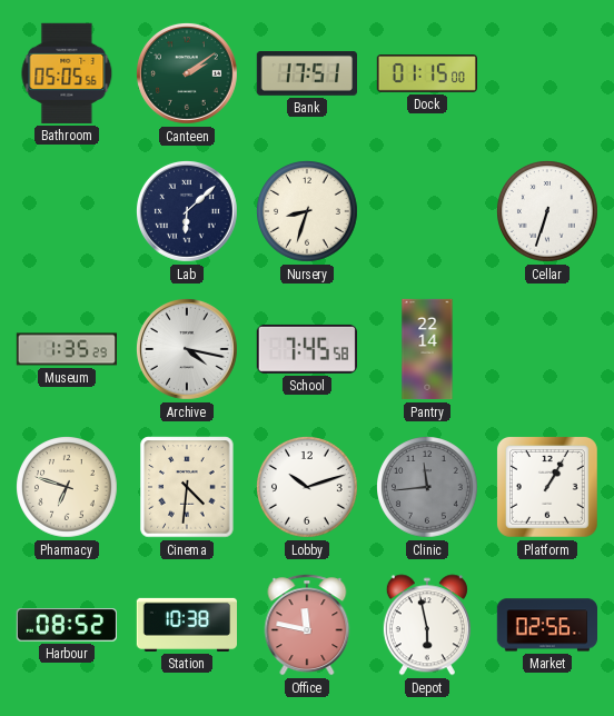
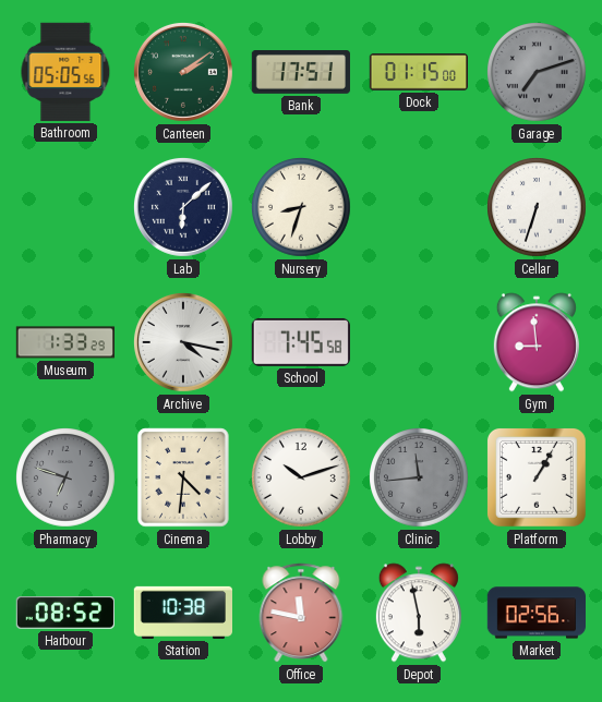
Garage: none -> 7:12 (538, 73)
Museum: 1:35 -> 1:33 (65, 342)
Pantry: 22:14 -> none (427, 349)
Gym: none -> 8:59 (537, 342)
Pharmacy dial: cream -> grey (67, 479)
